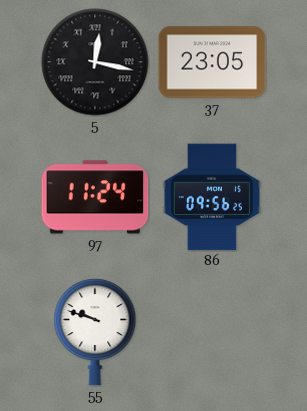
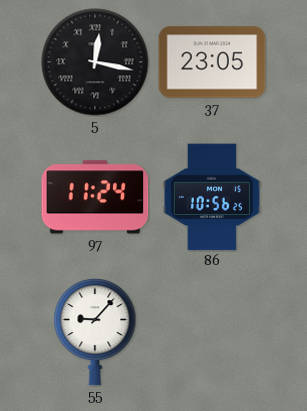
86: 09:56 -> 10:56 (212, 197)
55: 9:48 -> 9:07 (95, 332)
